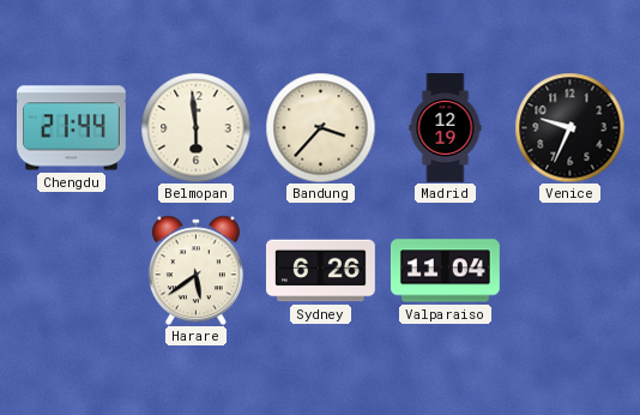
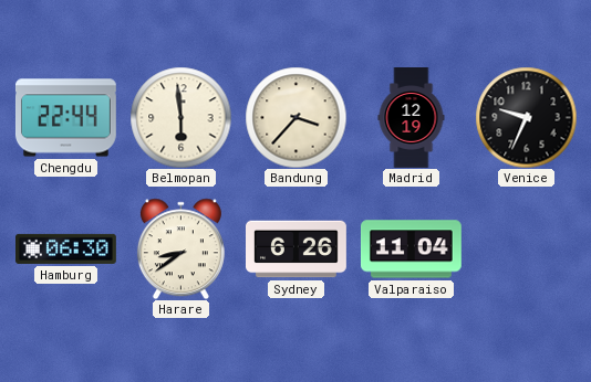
Chengdu: 21:44 -> 22:44 (65, 118)
Hamburg: none -> 06:30 (66, 248)
Harare: 5:39 -> 8:39 (180, 248)
